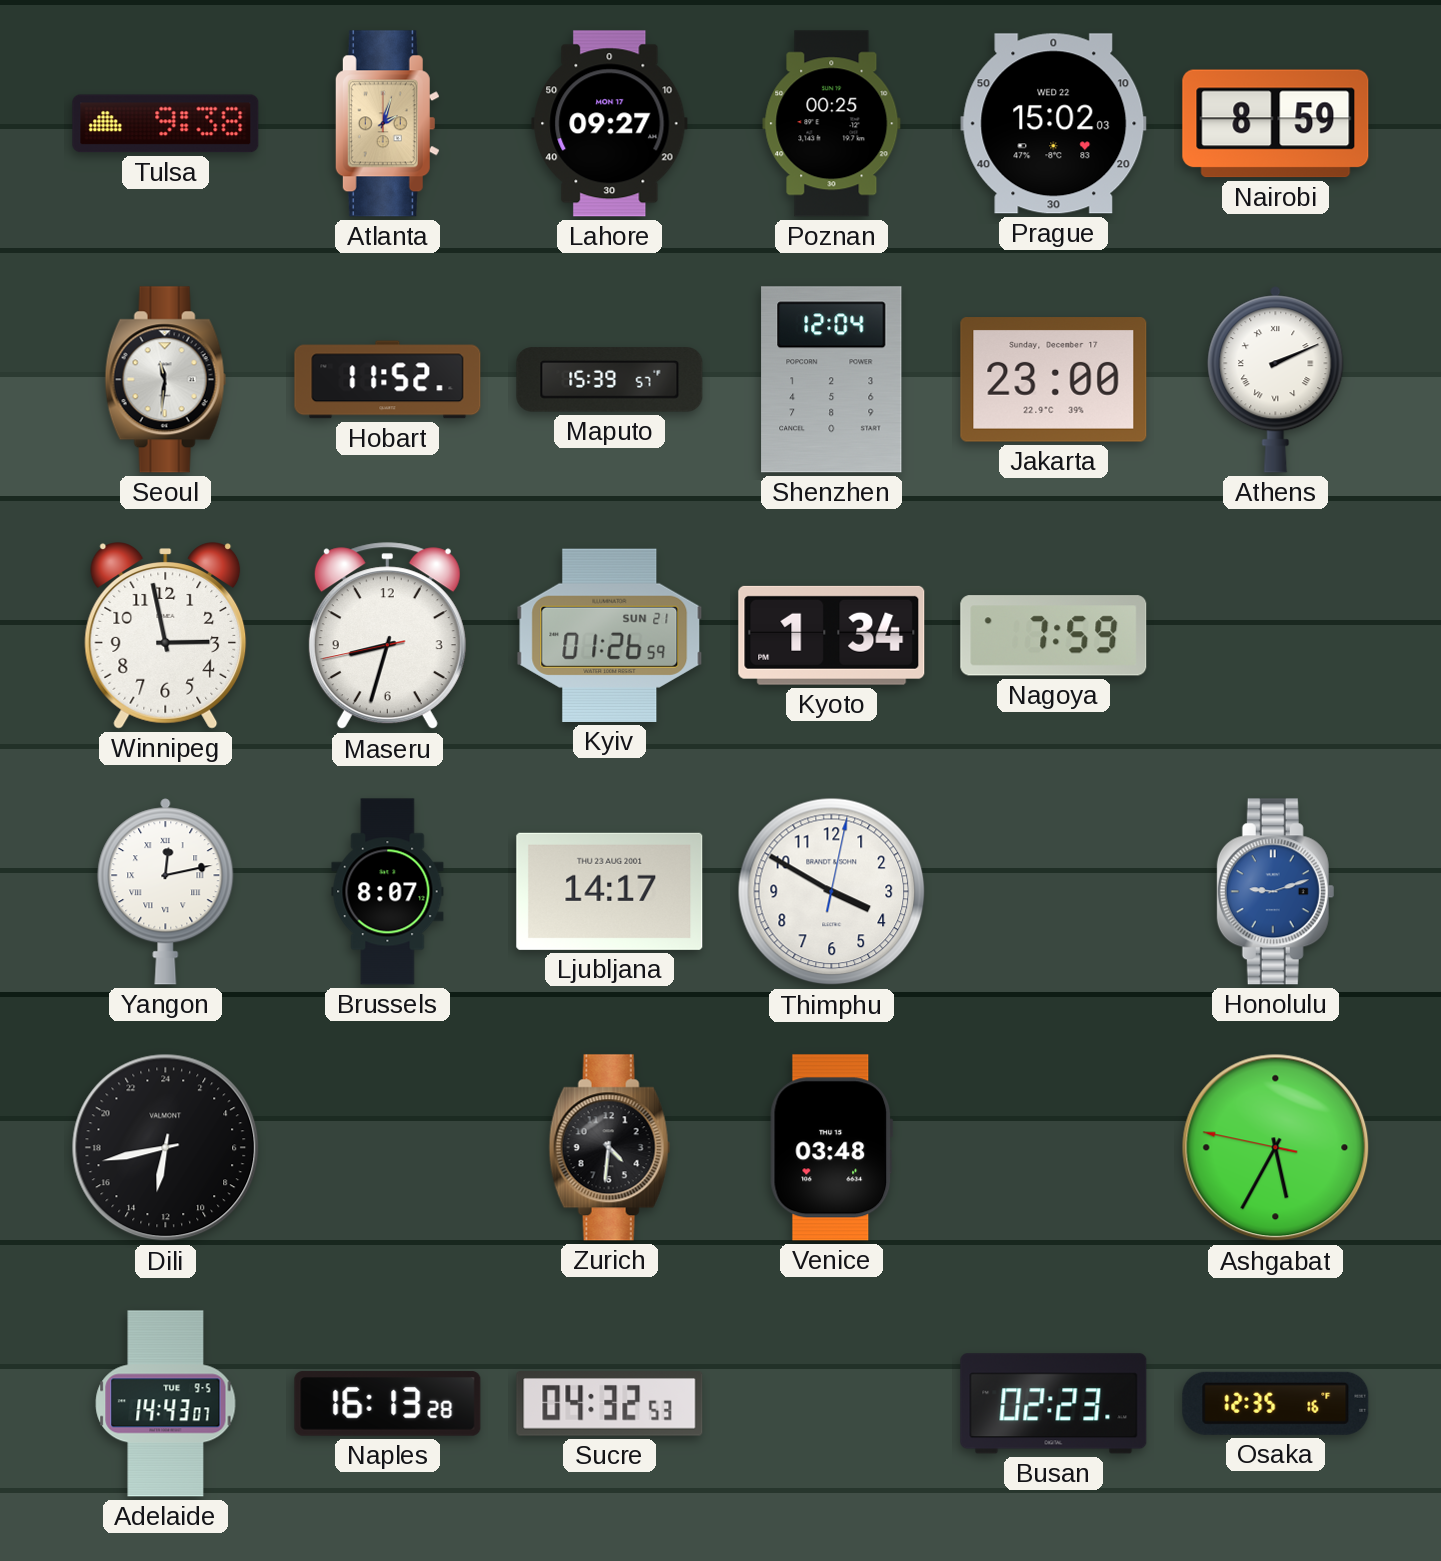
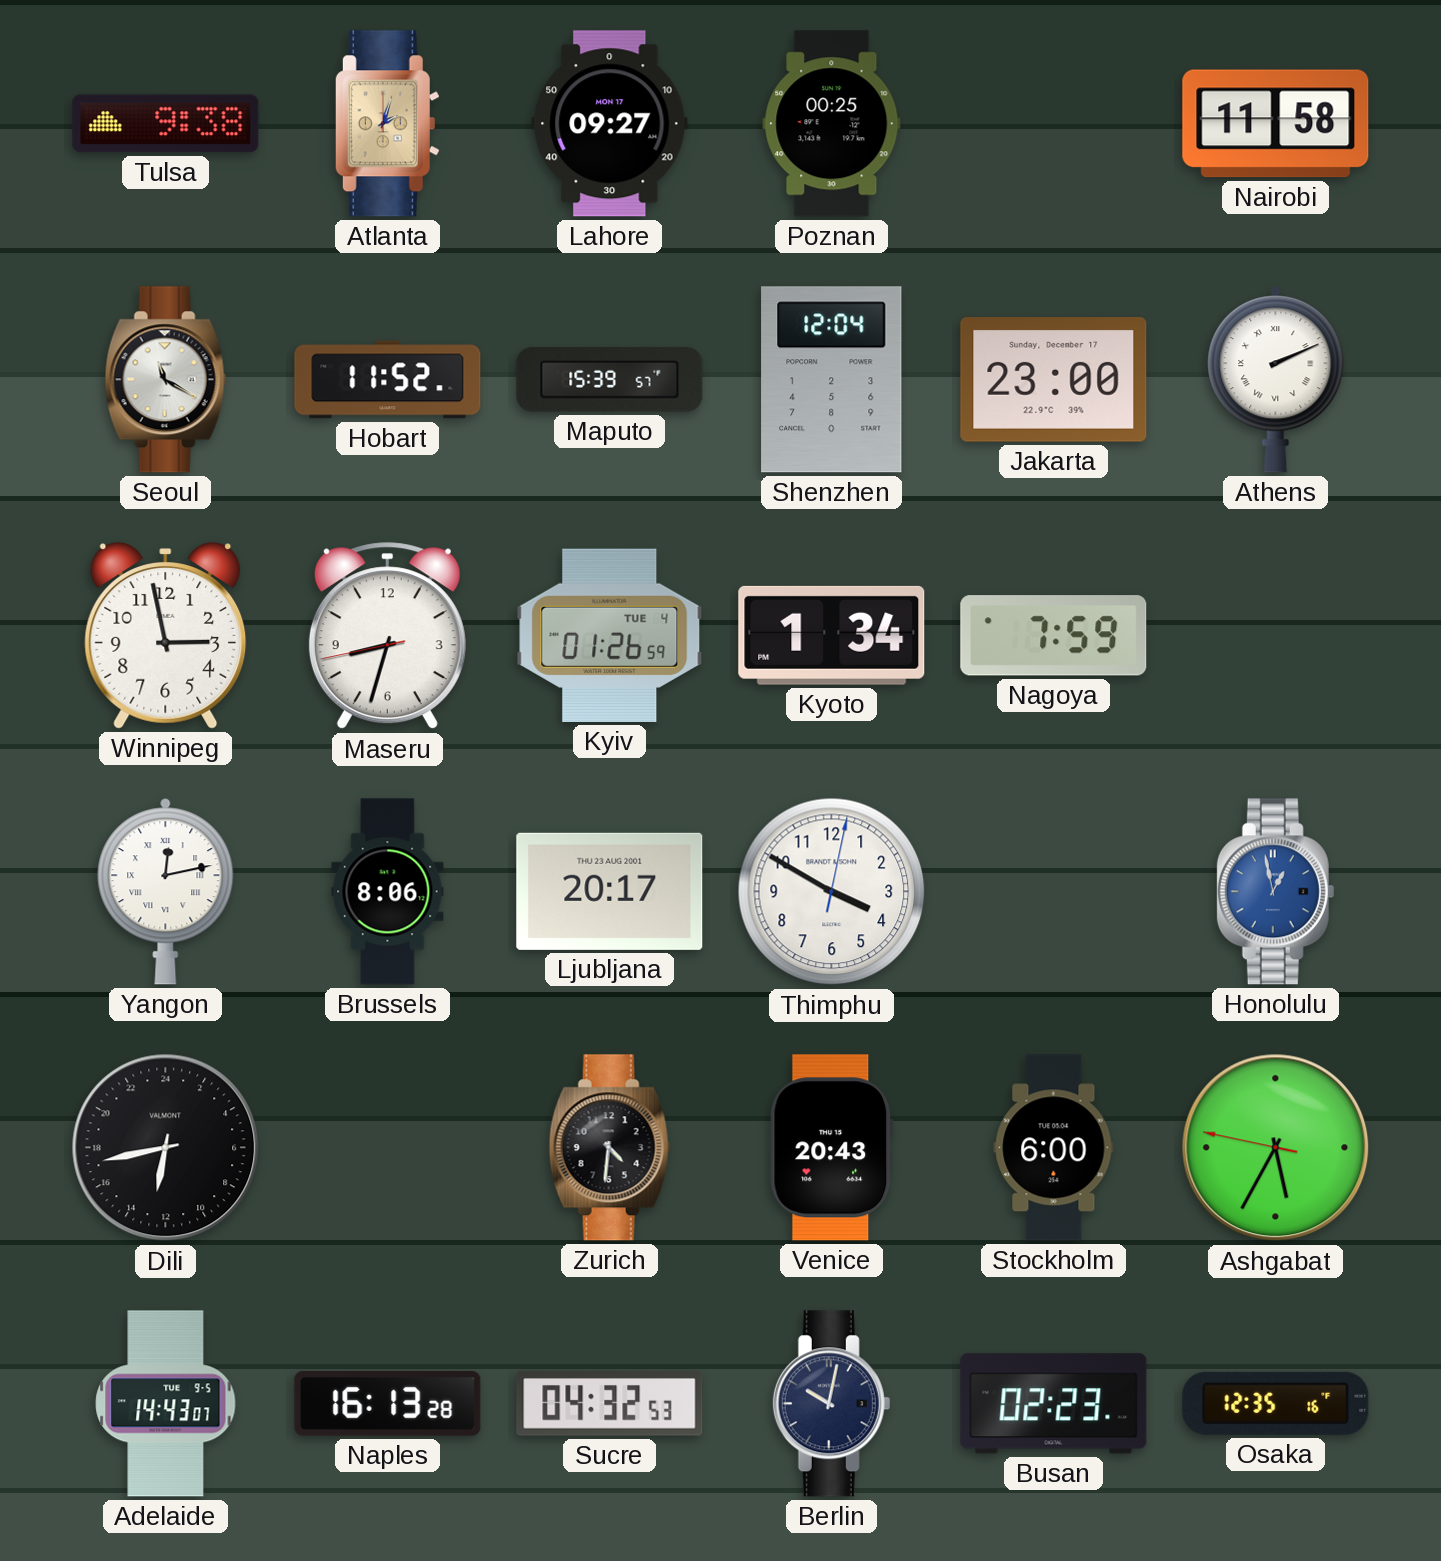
Prague: 15:02 -> none (1054, 124)
Nairobi: 8:59 -> 11:58 (1276, 124)
Seoul: 11:31 -> 11:20 (166, 380)
Kyiv date: SUN 21 -> TUE 4 (610, 635)
Brussels: 8:07 -> 8:06 (388, 892)
Ljubljana: 14:17 -> 20:17 (610, 891)
Honolulu: 9:12 -> 12:58 (1276, 892)
Venice: 03:48 -> 20:43 (832, 1148)
Stockholm: none -> 6:00 (1054, 1148)
Berlin: none -> 10:02 (832, 1404)
